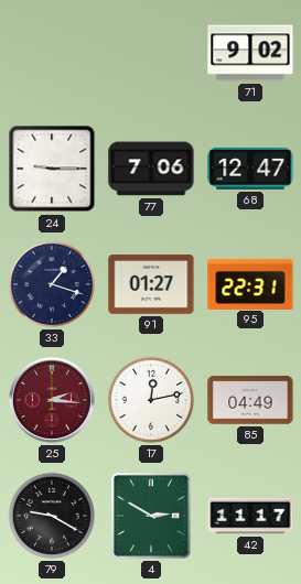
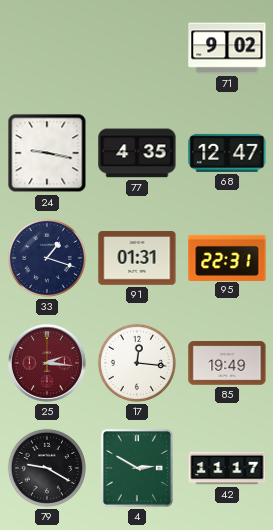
24: 9:15 -> 9:17 (47, 153)
77: 7:06 -> 4:35 (137, 153)
91: 01:27 -> 01:31 (137, 258)
17: 12:13 -> 12:16 (137, 363)
85: 04:49 -> 19:49 (227, 363)
